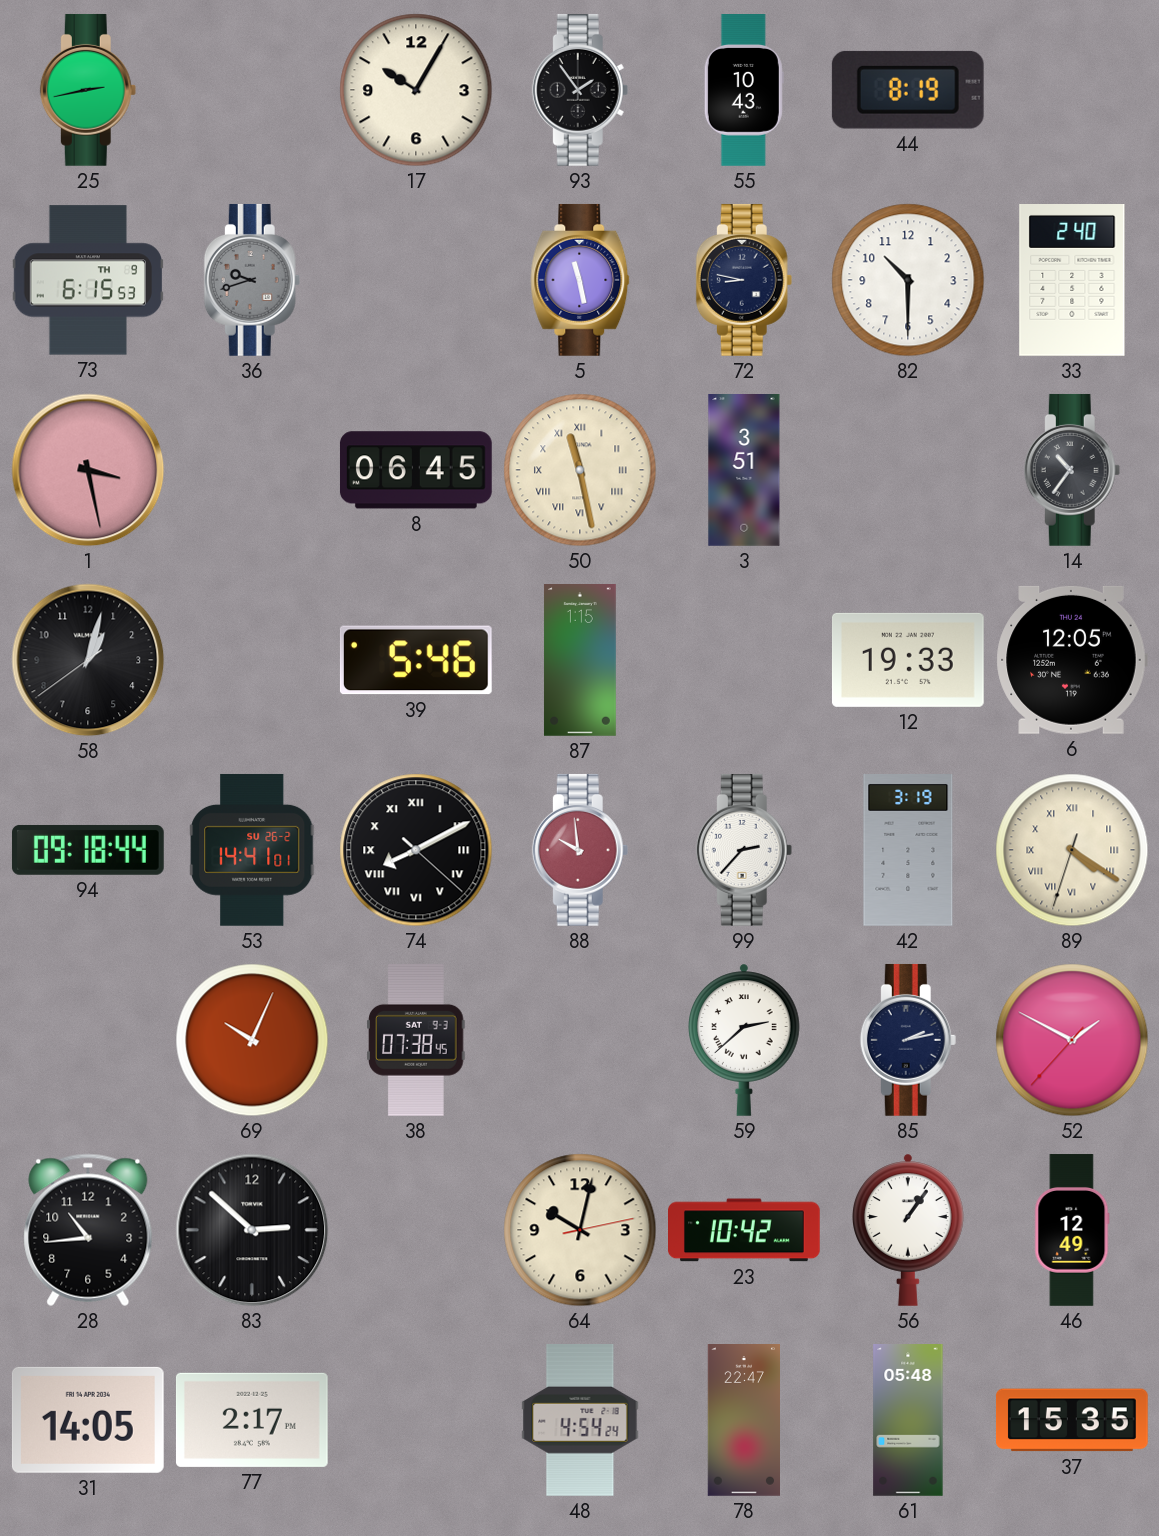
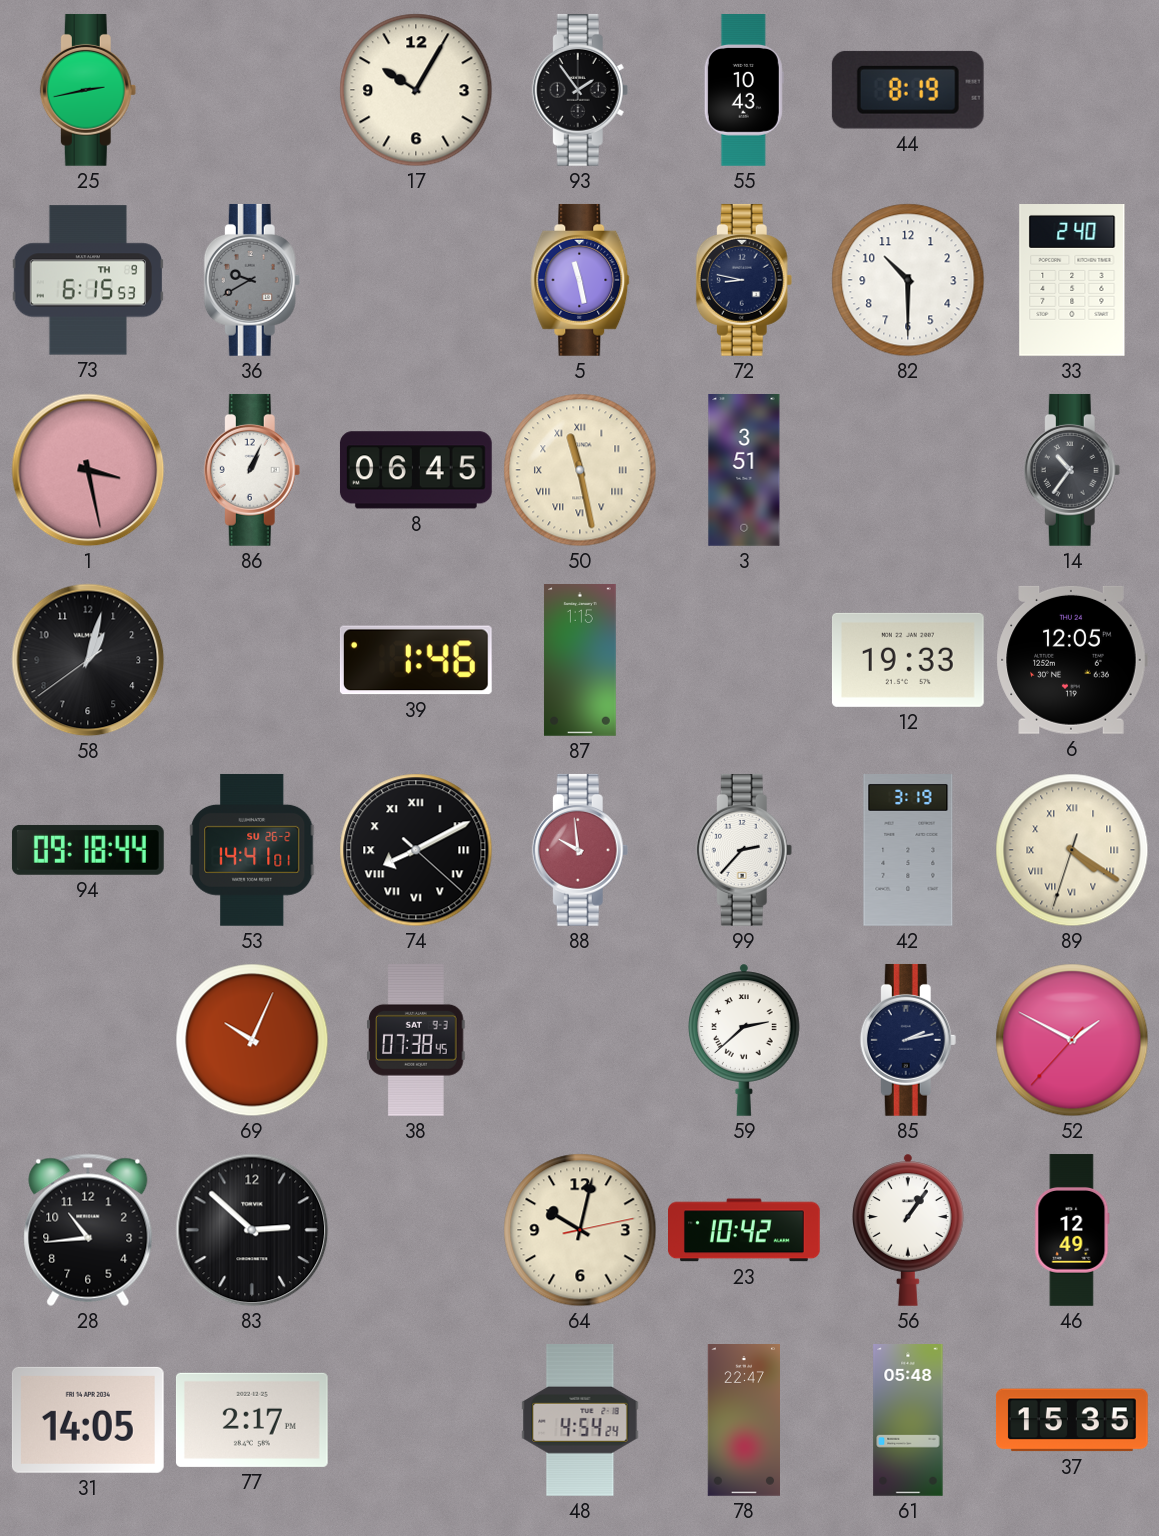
36: 9:42 -> 9:40 (252, 280)
86: none -> 1:04 (252, 470)
39: 5:46 -> 1:46 (416, 660)
